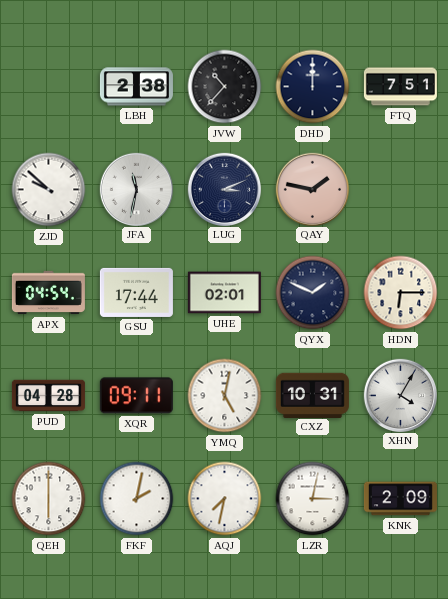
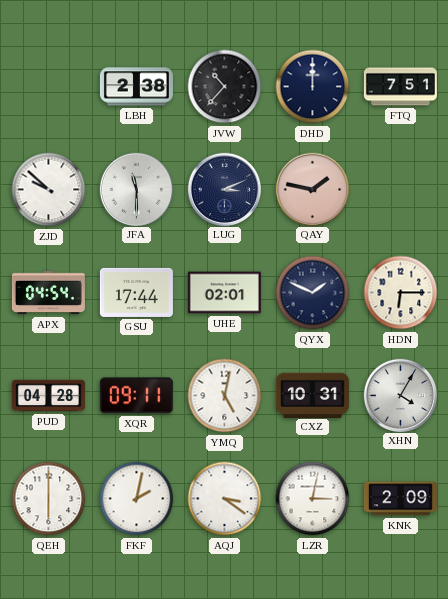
JFA: 11:32 -> 11:30 (136, 189)
AQJ: 7:32 -> 3:21 (225, 499)
